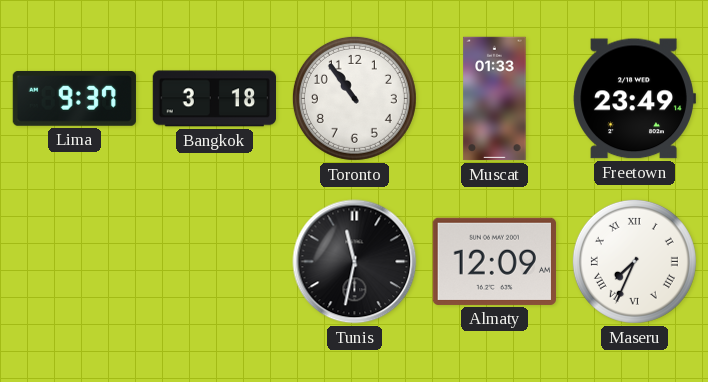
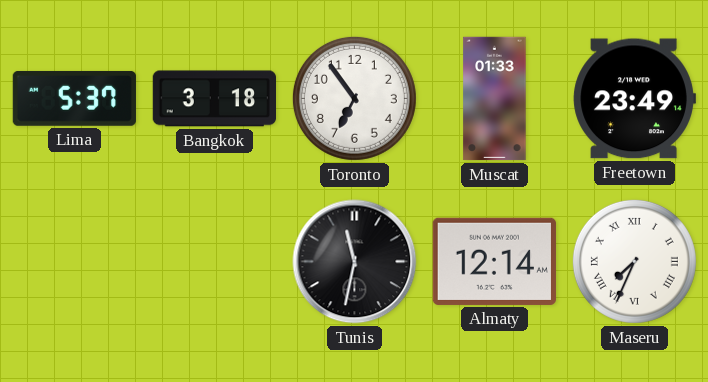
Lima: 9:37 -> 5:37 (74, 98)
Toronto: 10:54 -> 6:54 (354, 98)
Almaty: 12:09 -> 12:14 (494, 261)
